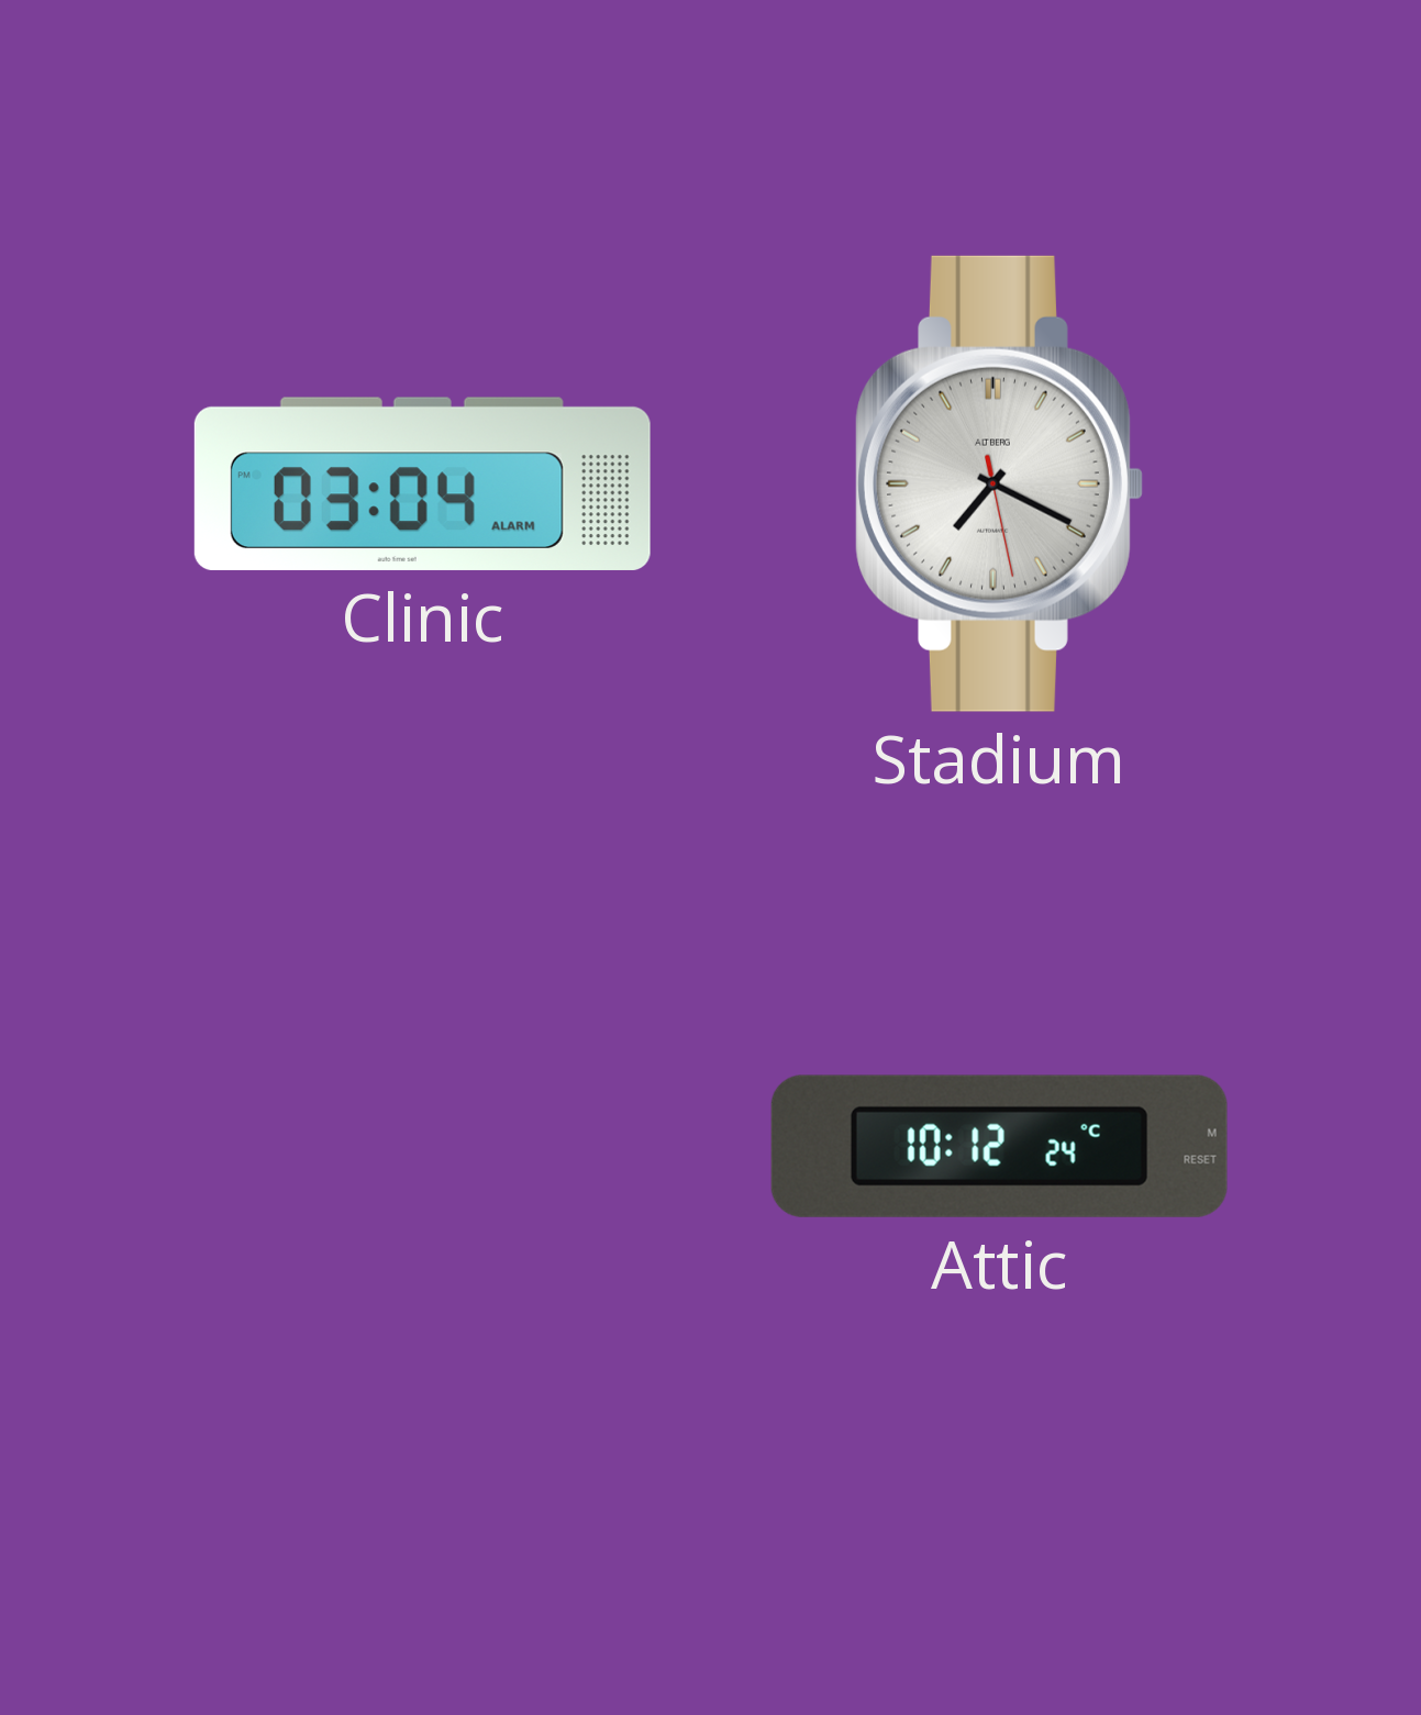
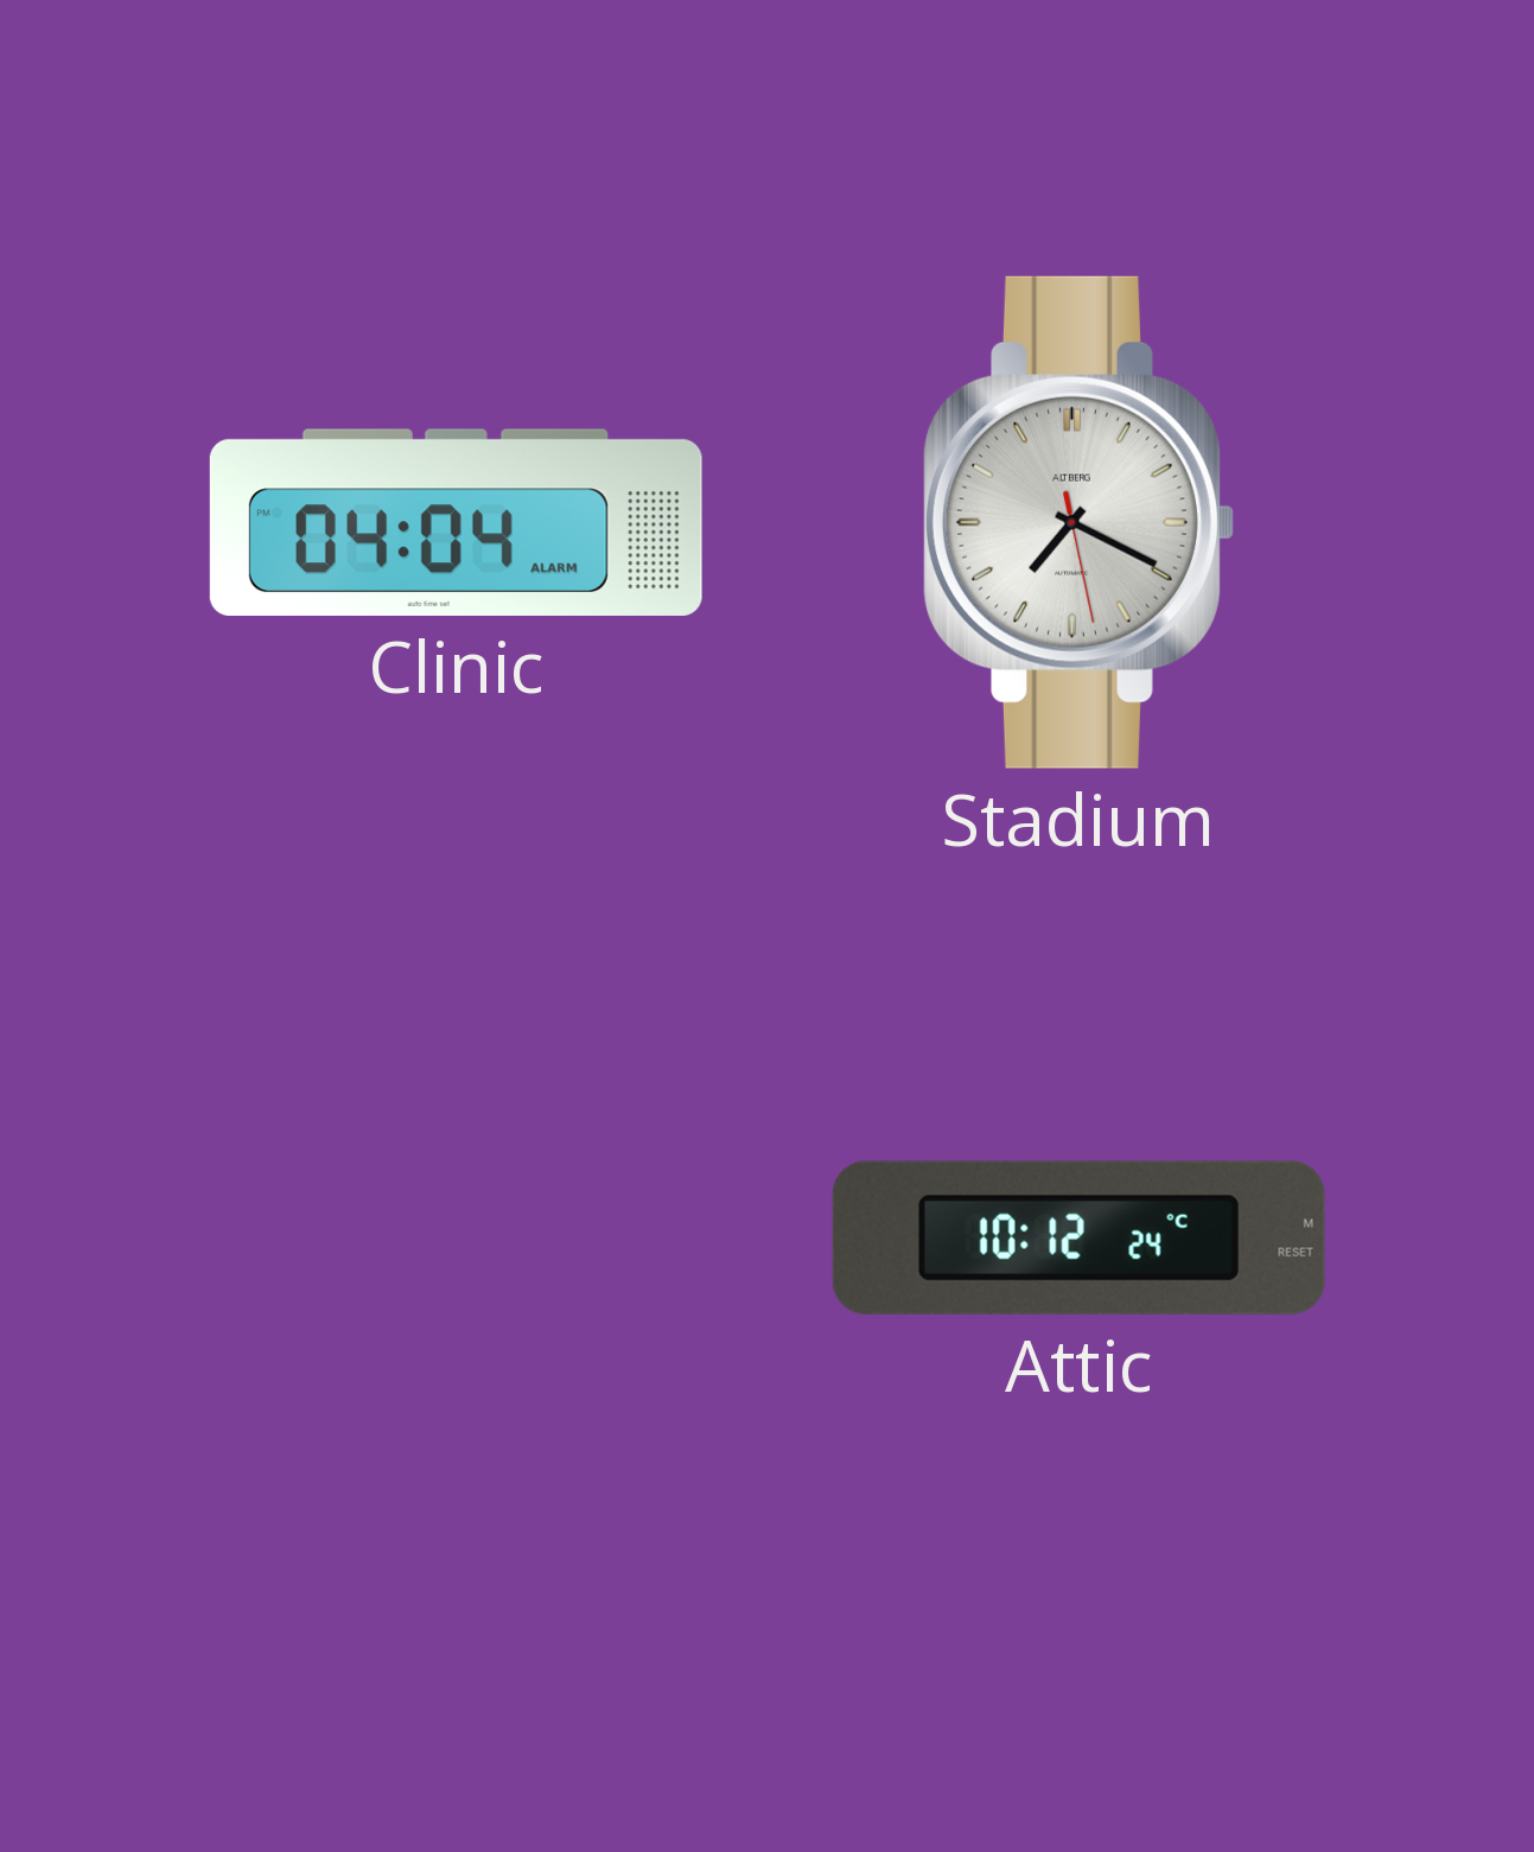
Clinic: 03:04 -> 04:04 (456, 522)
